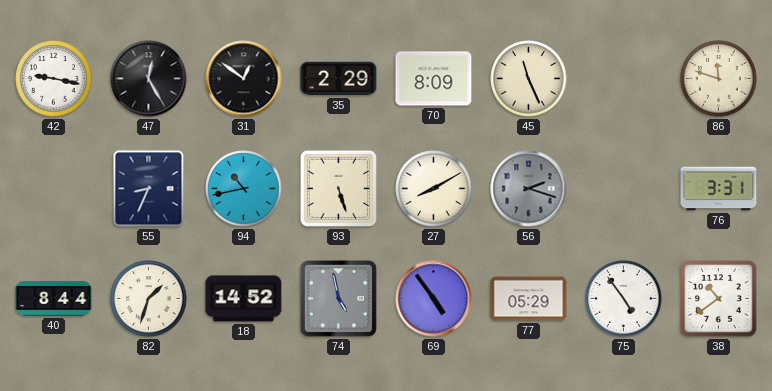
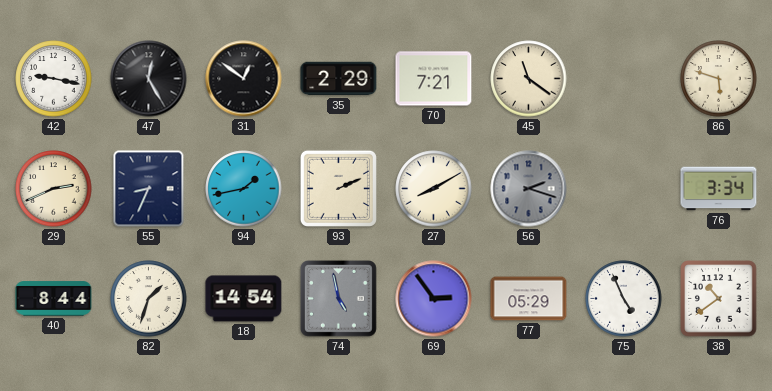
70: 8:09 -> 7:21 (434, 79)
45: 11:26 -> 11:21 (529, 79)
86: 11:48 -> 5:48 (719, 79)
29: none -> 2:41 (54, 189)
94: 10:43 -> 1:43 (244, 189)
93: 5:27 -> 2:11 (338, 188)
76: 3:31 -> 3:34 (719, 189)
18: 14:52 -> 14:54 (244, 299)
69: 4:54 -> 2:54 (434, 299)
75: 4:54 -> 4:56 (624, 299)
